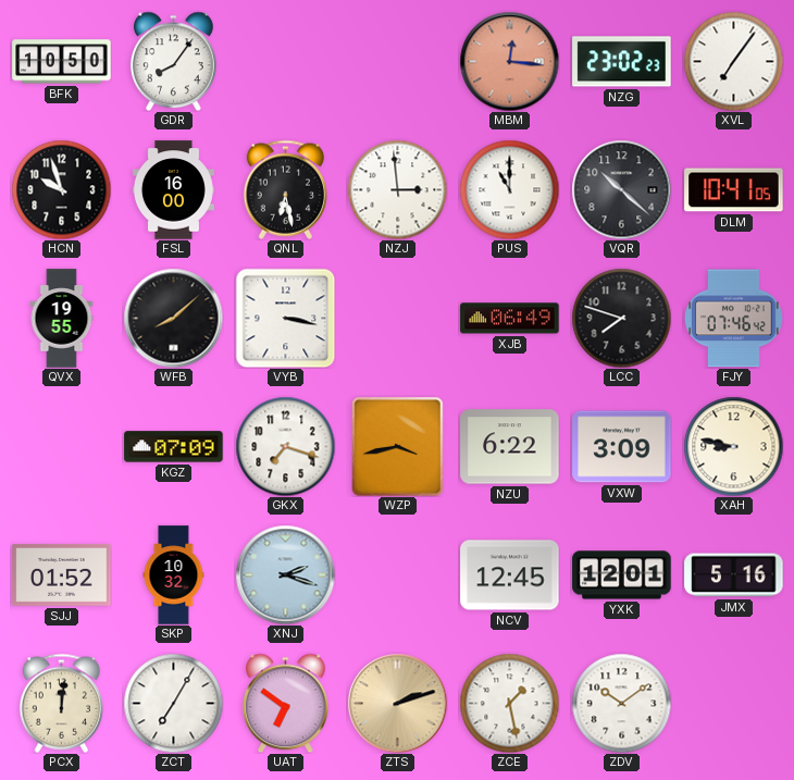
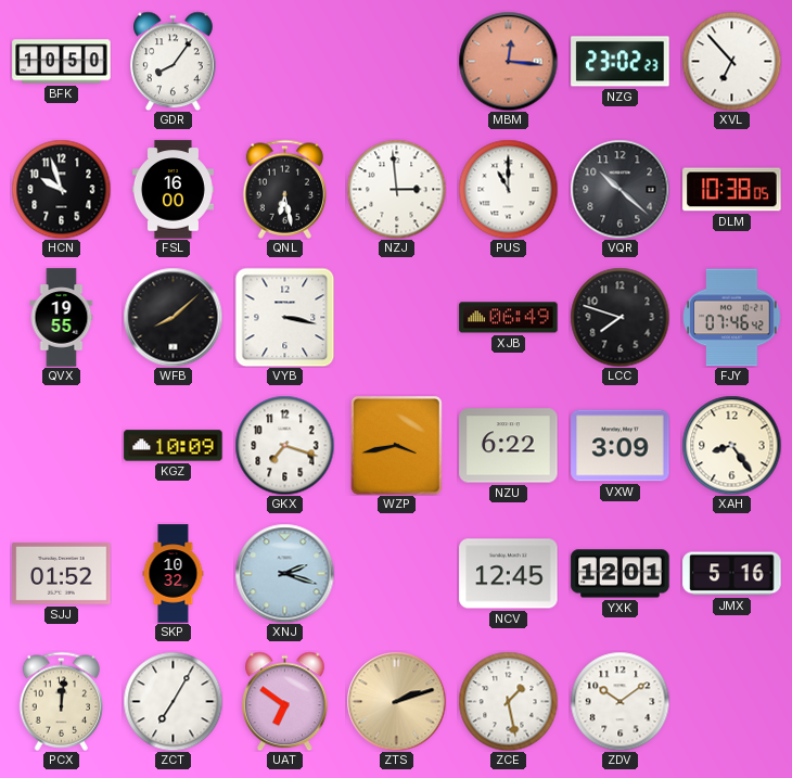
XVL: 7:06 -> 6:53 (731, 61)
DLM: 10:41 -> 10:38 (732, 190)
KGZ: 07:09 -> 10:09 (174, 446)
XAH: 8:47 -> 8:24 (731, 445)
